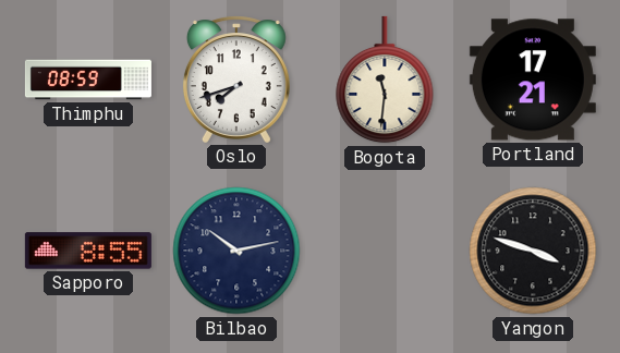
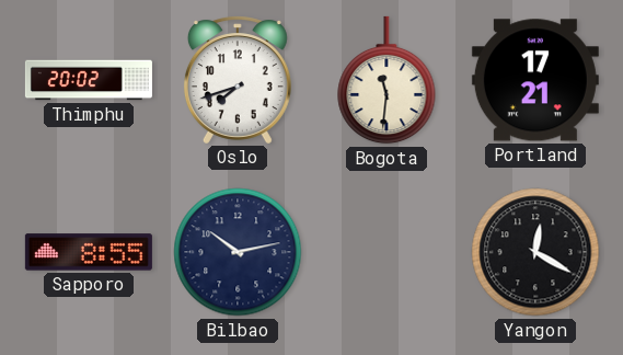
Thimphu: 08:59 -> 20:02 (89, 80)
Yangon: 3:48 -> 12:20 (535, 252)
